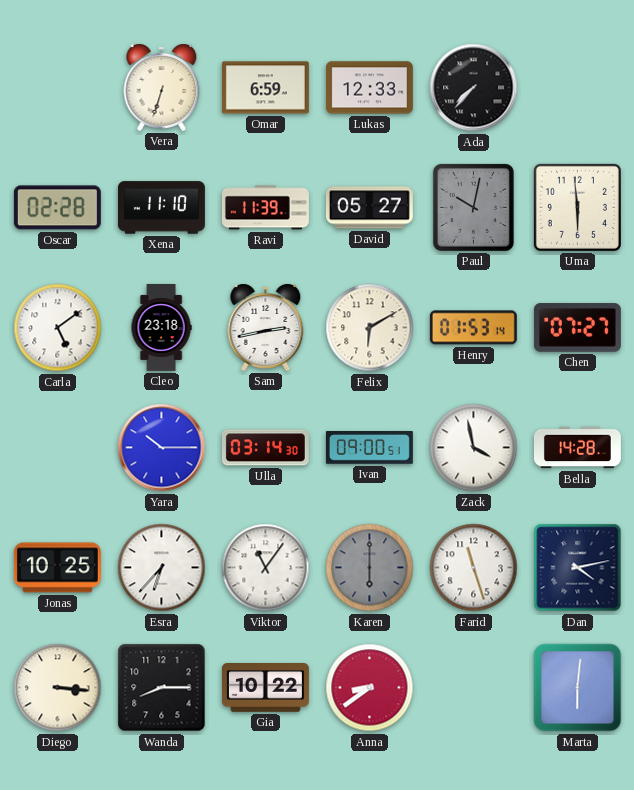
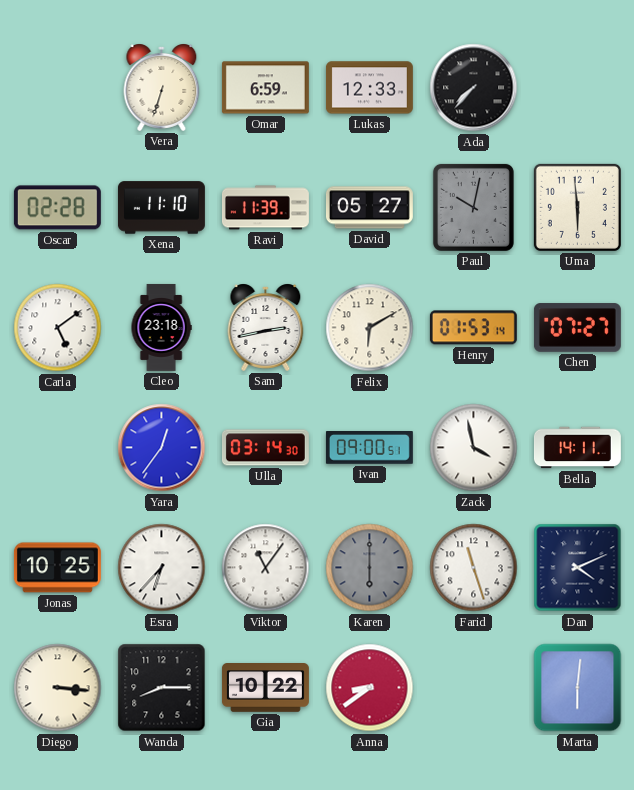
Yara: 10:15 -> 12:36 (162, 448)
Bella: 14:28 -> 14:11 (577, 448)
Dan: 4:13 -> 4:11 (578, 568)
